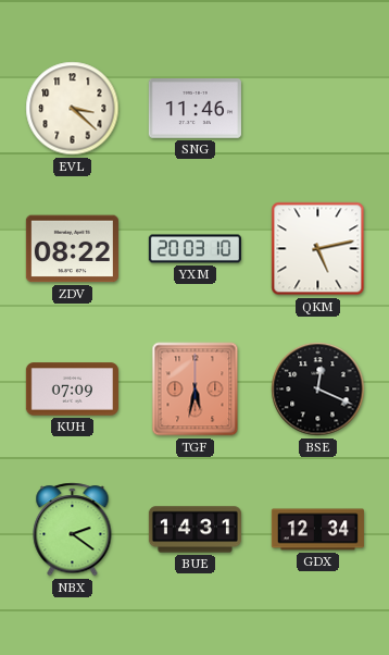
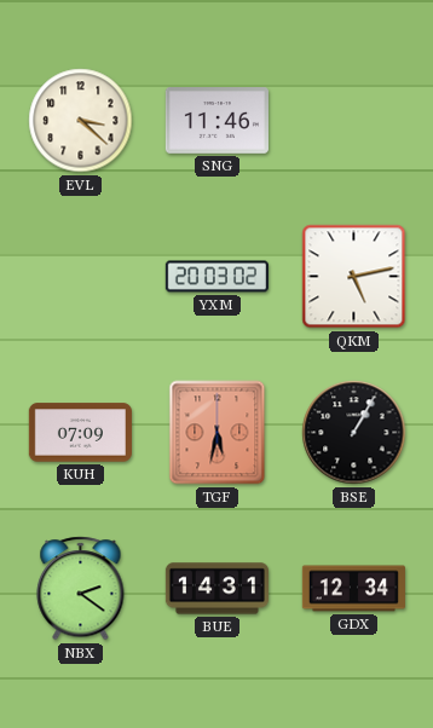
ZDV: 08:22 -> none (72, 249)
YXM: 20:03:10 -> 20:03:02 (217, 277)
BSE: 12:19 -> 1:05 (354, 433)
